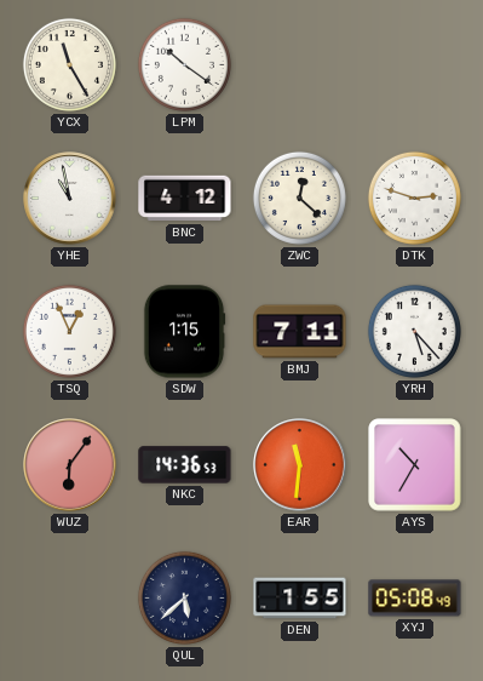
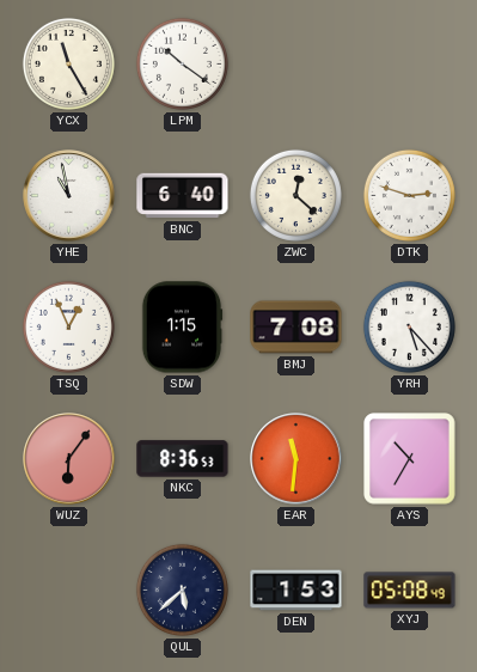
BNC: 4:12 -> 6:40 (183, 196)
BMJ: 7:11 -> 7:08 (296, 328)
NKC: 14:36 -> 8:36 (183, 459)
DEN: 1:55 -> 1:53 (296, 591)
